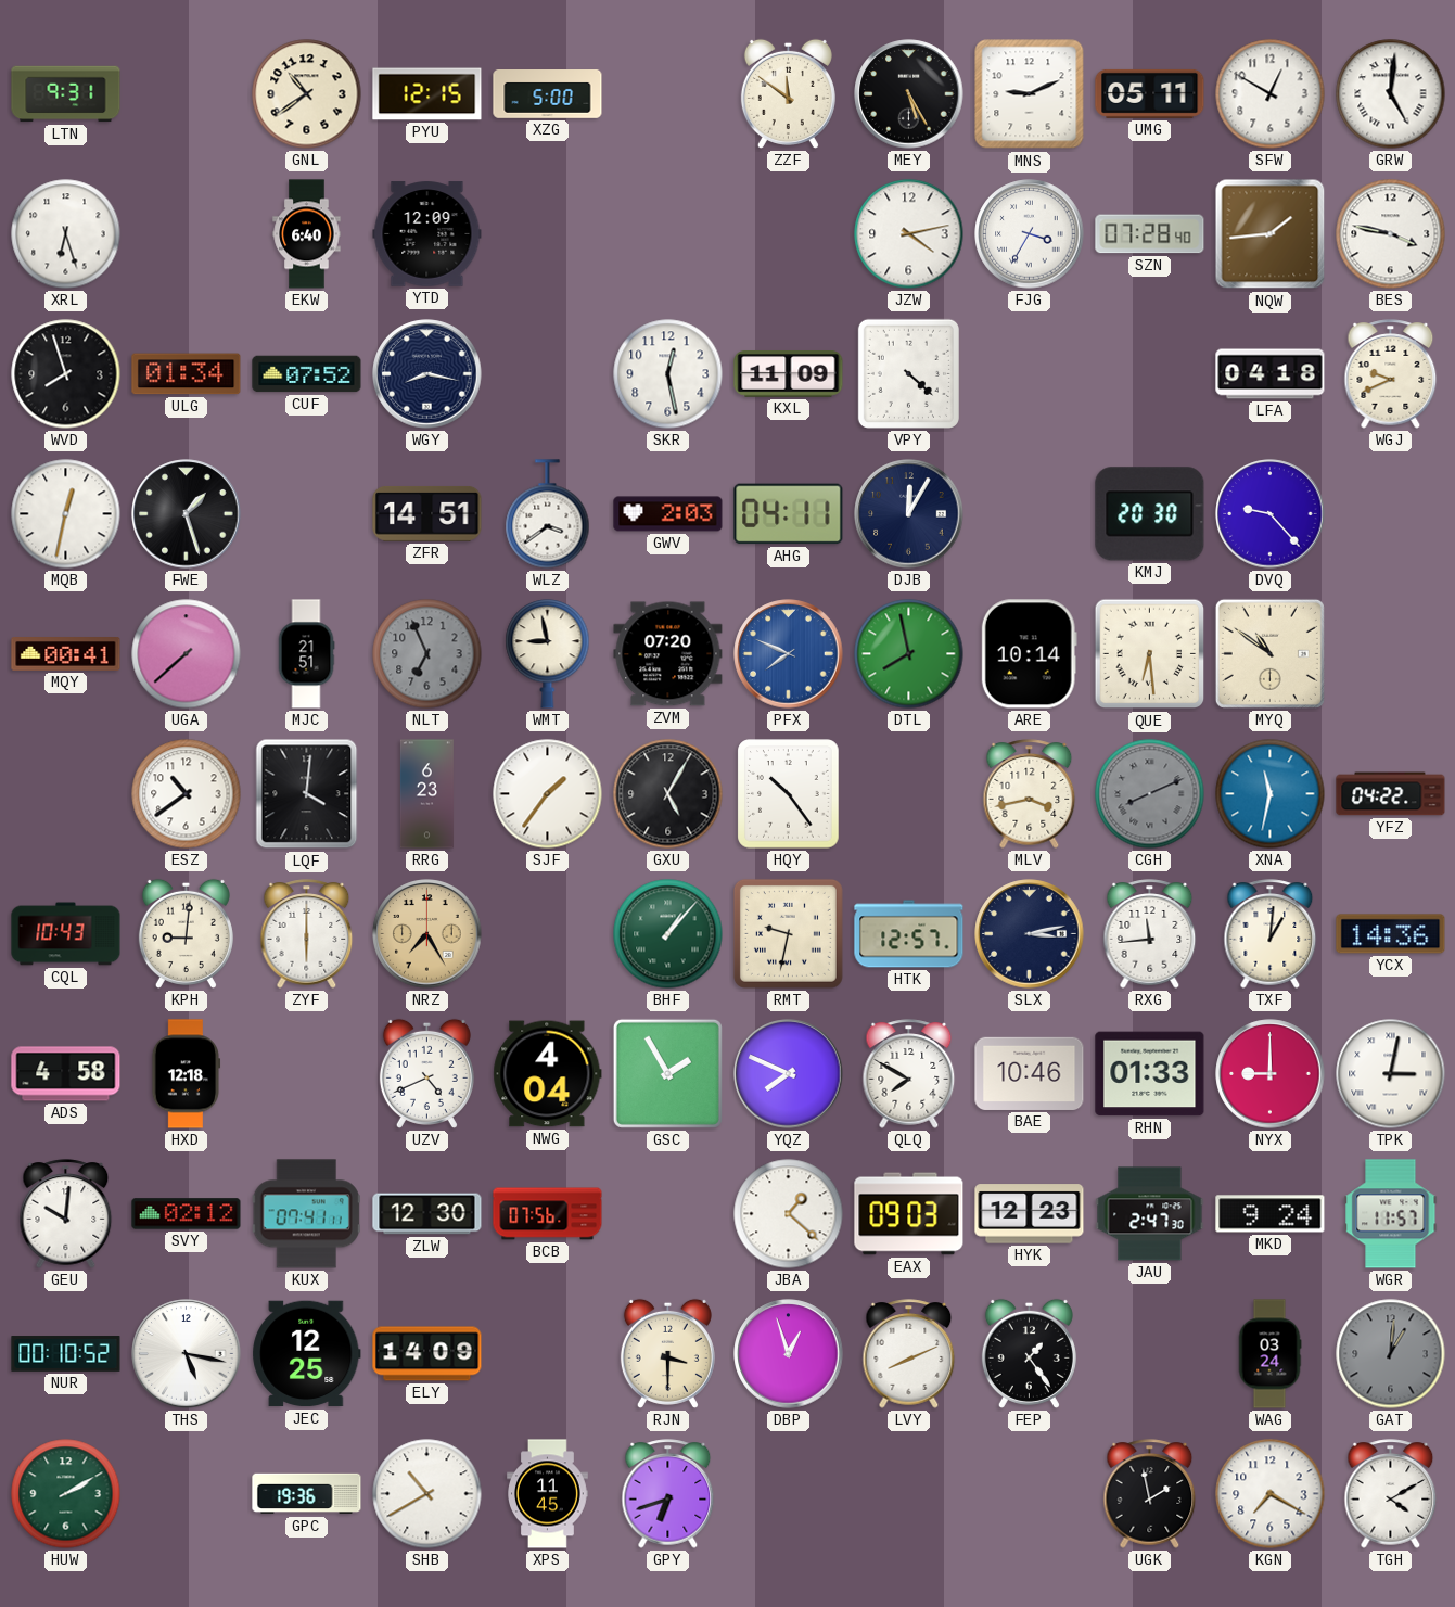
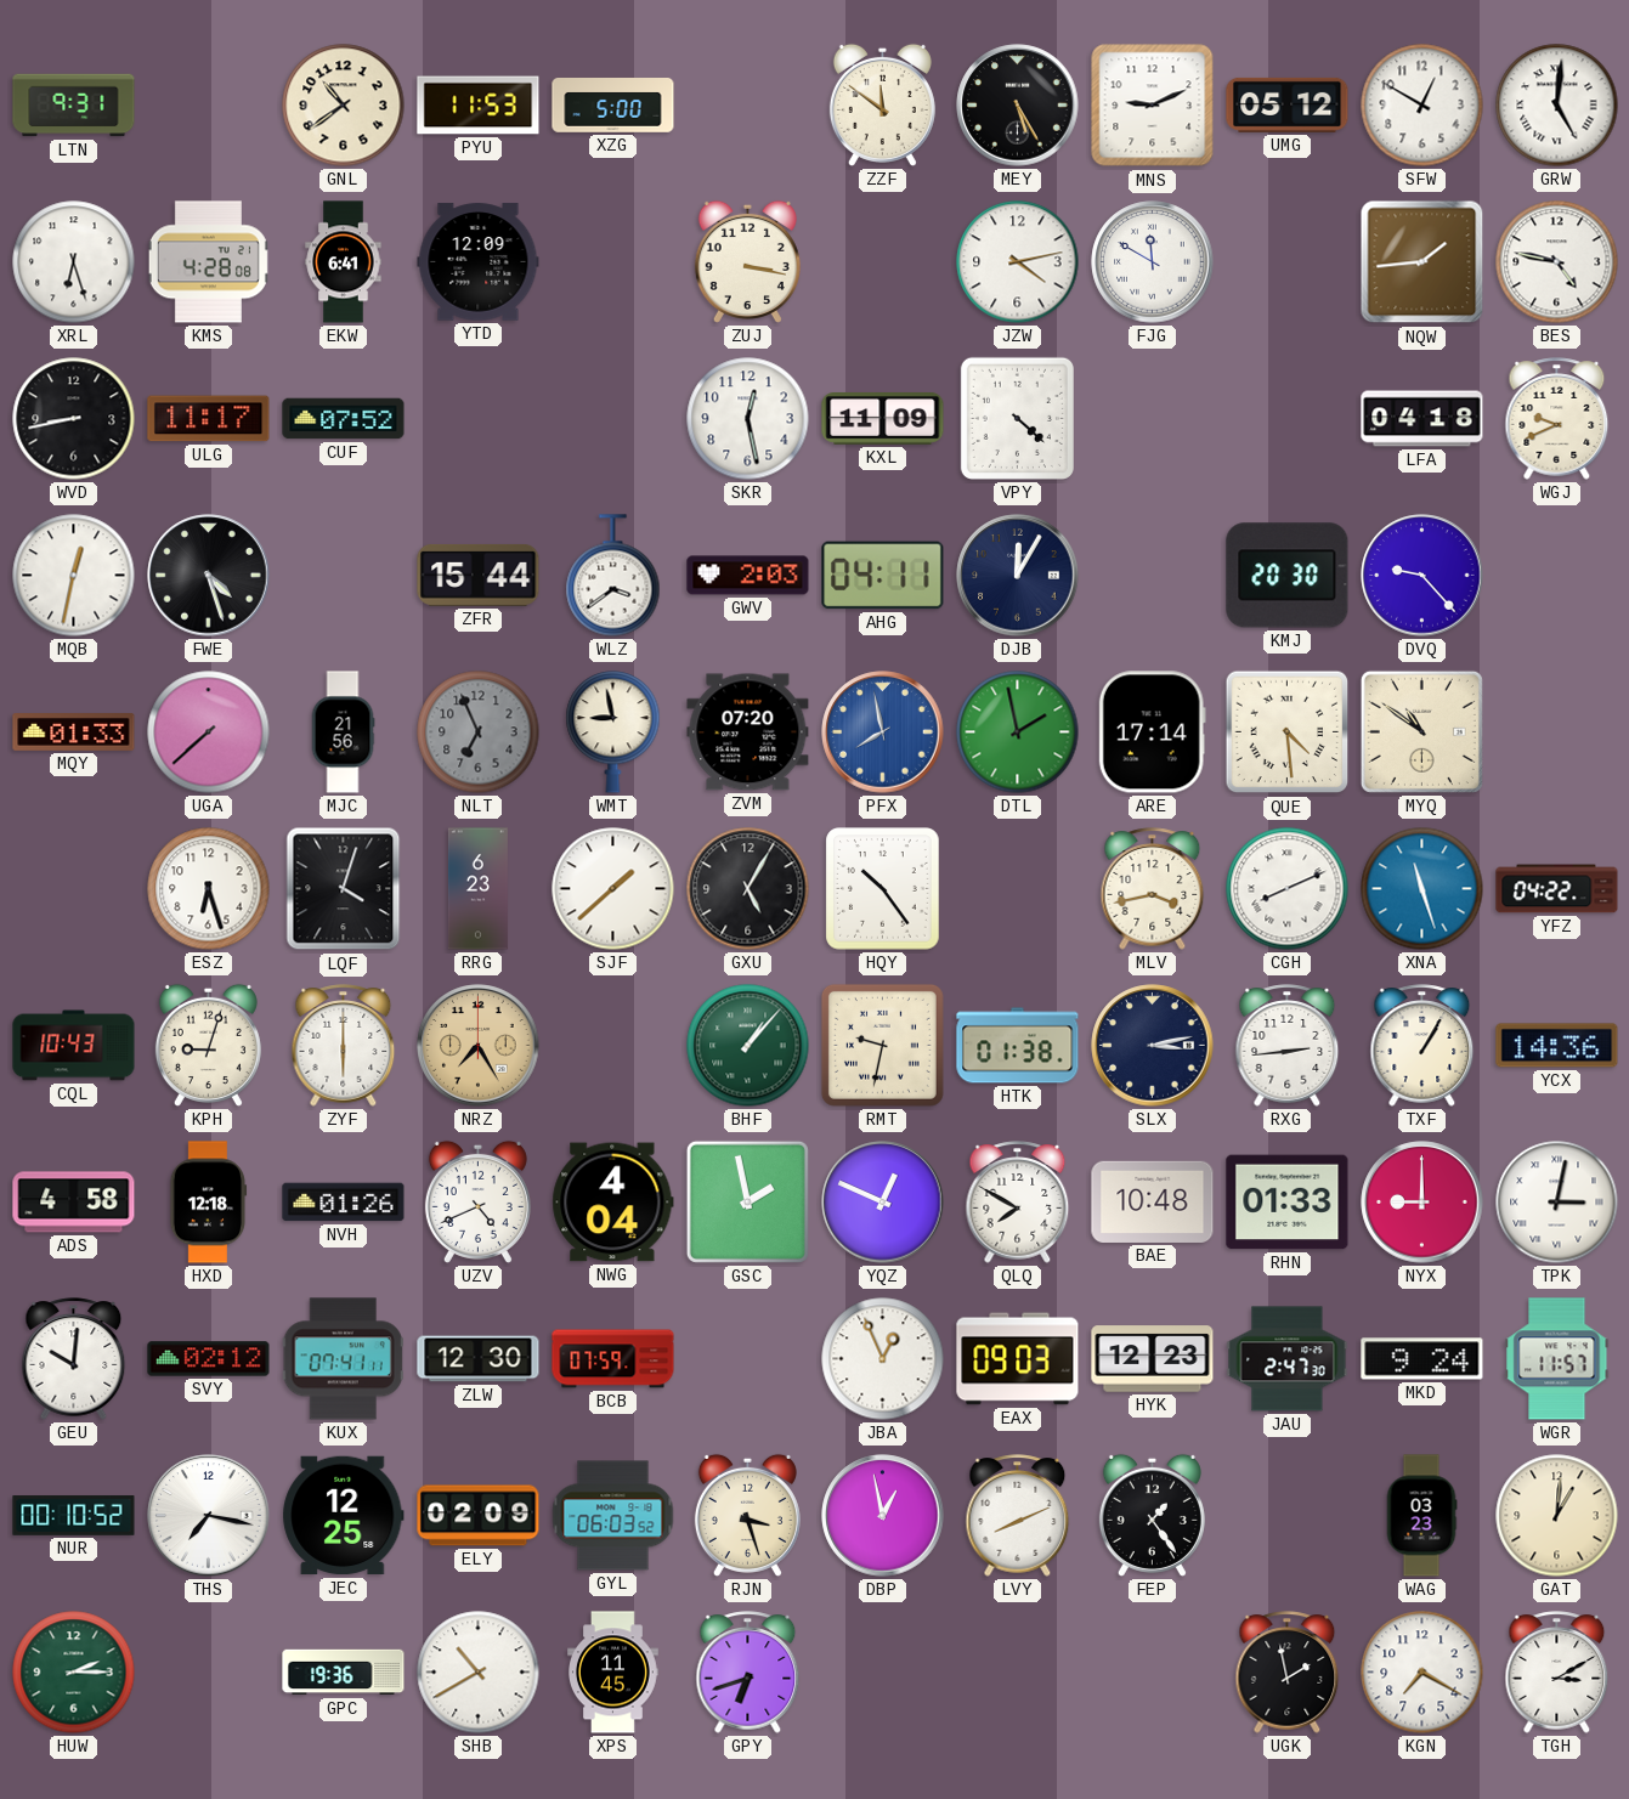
PYU: 12:15 -> 11:53 (479, 106)
UMG: 05:11 -> 05:12 (1288, 104)
KMS: none -> 4:28 (208, 262)
EKW: 6:40 -> 6:41 (344, 262)
ZUJ: none -> 3:17 (747, 261)
FJG: 3:35 -> 11:50 (1153, 262)
SZN: 07:28 -> none (1150, 234)
BES: 3:47 -> 4:47 (1557, 262)
WVD: 7:57 -> 8:43 (74, 419)
ULG: 01:34 -> 11:17 (209, 419)
WGY: 8:17 -> none (427, 374)
FWE: 1:27 -> 4:27 (209, 576)
ZFR: 14:51 -> 15:44 (479, 575)
MQY: 00:41 -> 01:33 (74, 732)
MJC: 21:51 -> 21:56 (343, 732)
PFX: 7:49 -> 7:58 (883, 732)
DTL: 7:58 -> 1:58 (1018, 732)
ARE: 10:14 -> 17:14 (1152, 732)
QUE: 6:29 -> 4:29 (1288, 732)
ESZ: 10:39 -> 6:27 (209, 889)
LQF: 4:01 -> 4:03 (344, 889)
SJF: 1:36 -> 1:38 (613, 889)
CGH dial: grey -> white (1288, 889)
XNA: 11:32 -> 11:27 (1422, 889)
KPH: 9:01 -> 9:03 (208, 1045)
HTK: 12:57 -> 01:38 (1018, 1046)
RXG: 11:44 -> 2:44 (1288, 1046)
TXF: 1:01 -> 1:05 (1422, 1046)
NVH: none -> 01:26 (344, 1203)
GSC: 1:55 -> 1:58 (747, 1201)
YQZ: 7:49 -> 12:49 (883, 1203)
BAE: 10:46 -> 10:48 (1153, 1201)
BCB: 07:56 -> 07:59 (613, 1359)
JBA: 1:22 -> 12:56 (883, 1359)
THS: 5:17 -> 7:17 (209, 1516)
ELY: 14:09 -> 02:09 (479, 1516)
GYL: none -> 06:03 (613, 1516)
RJN: 3:30 -> 3:27 (747, 1515)
DBP: 12:57 -> 12:58 (883, 1516)
WAG: 03:24 -> 03:23 (1421, 1516)
GAT dial: grey -> cream (1557, 1516)
HUW: 2:10 -> 2:15 (74, 1673)
TGH: 4:10 -> 3:10 (1557, 1673)
